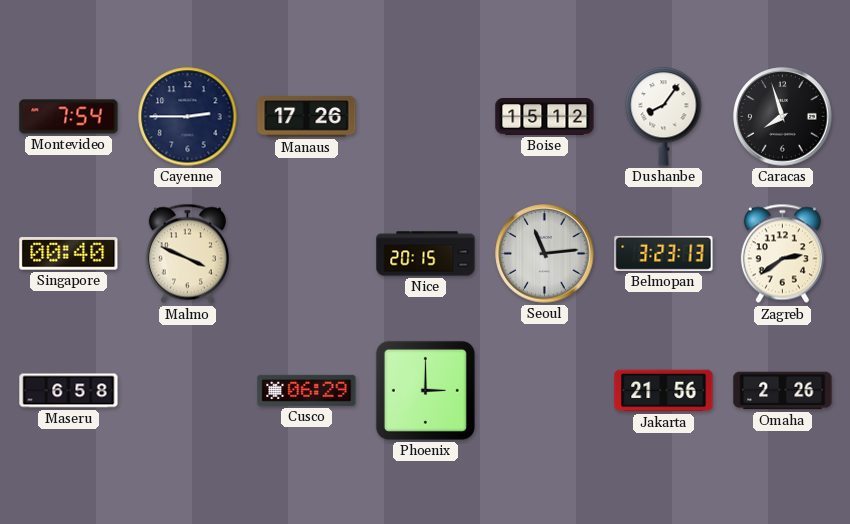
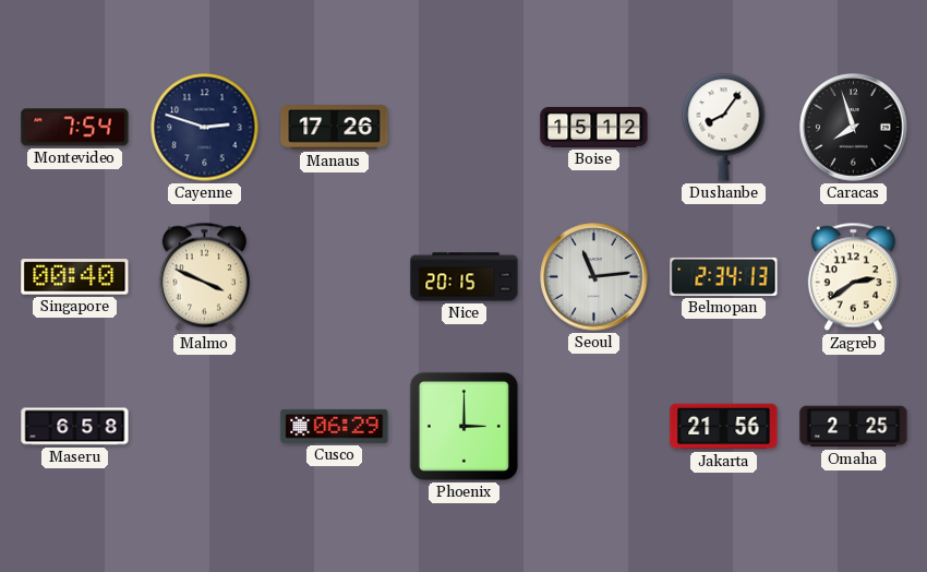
Cayenne: 2:45 -> 2:48 (205, 128)
Belmopan: 3:23 -> 2:34 (724, 276)
Omaha: 2:26 -> 2:25 (854, 427)
